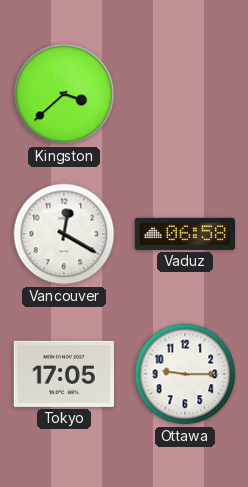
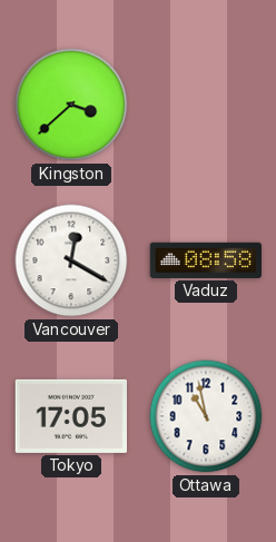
Vaduz: 06:58 -> 08:58 (205, 260)
Ottawa: 9:15 -> 10:58 (206, 416)
